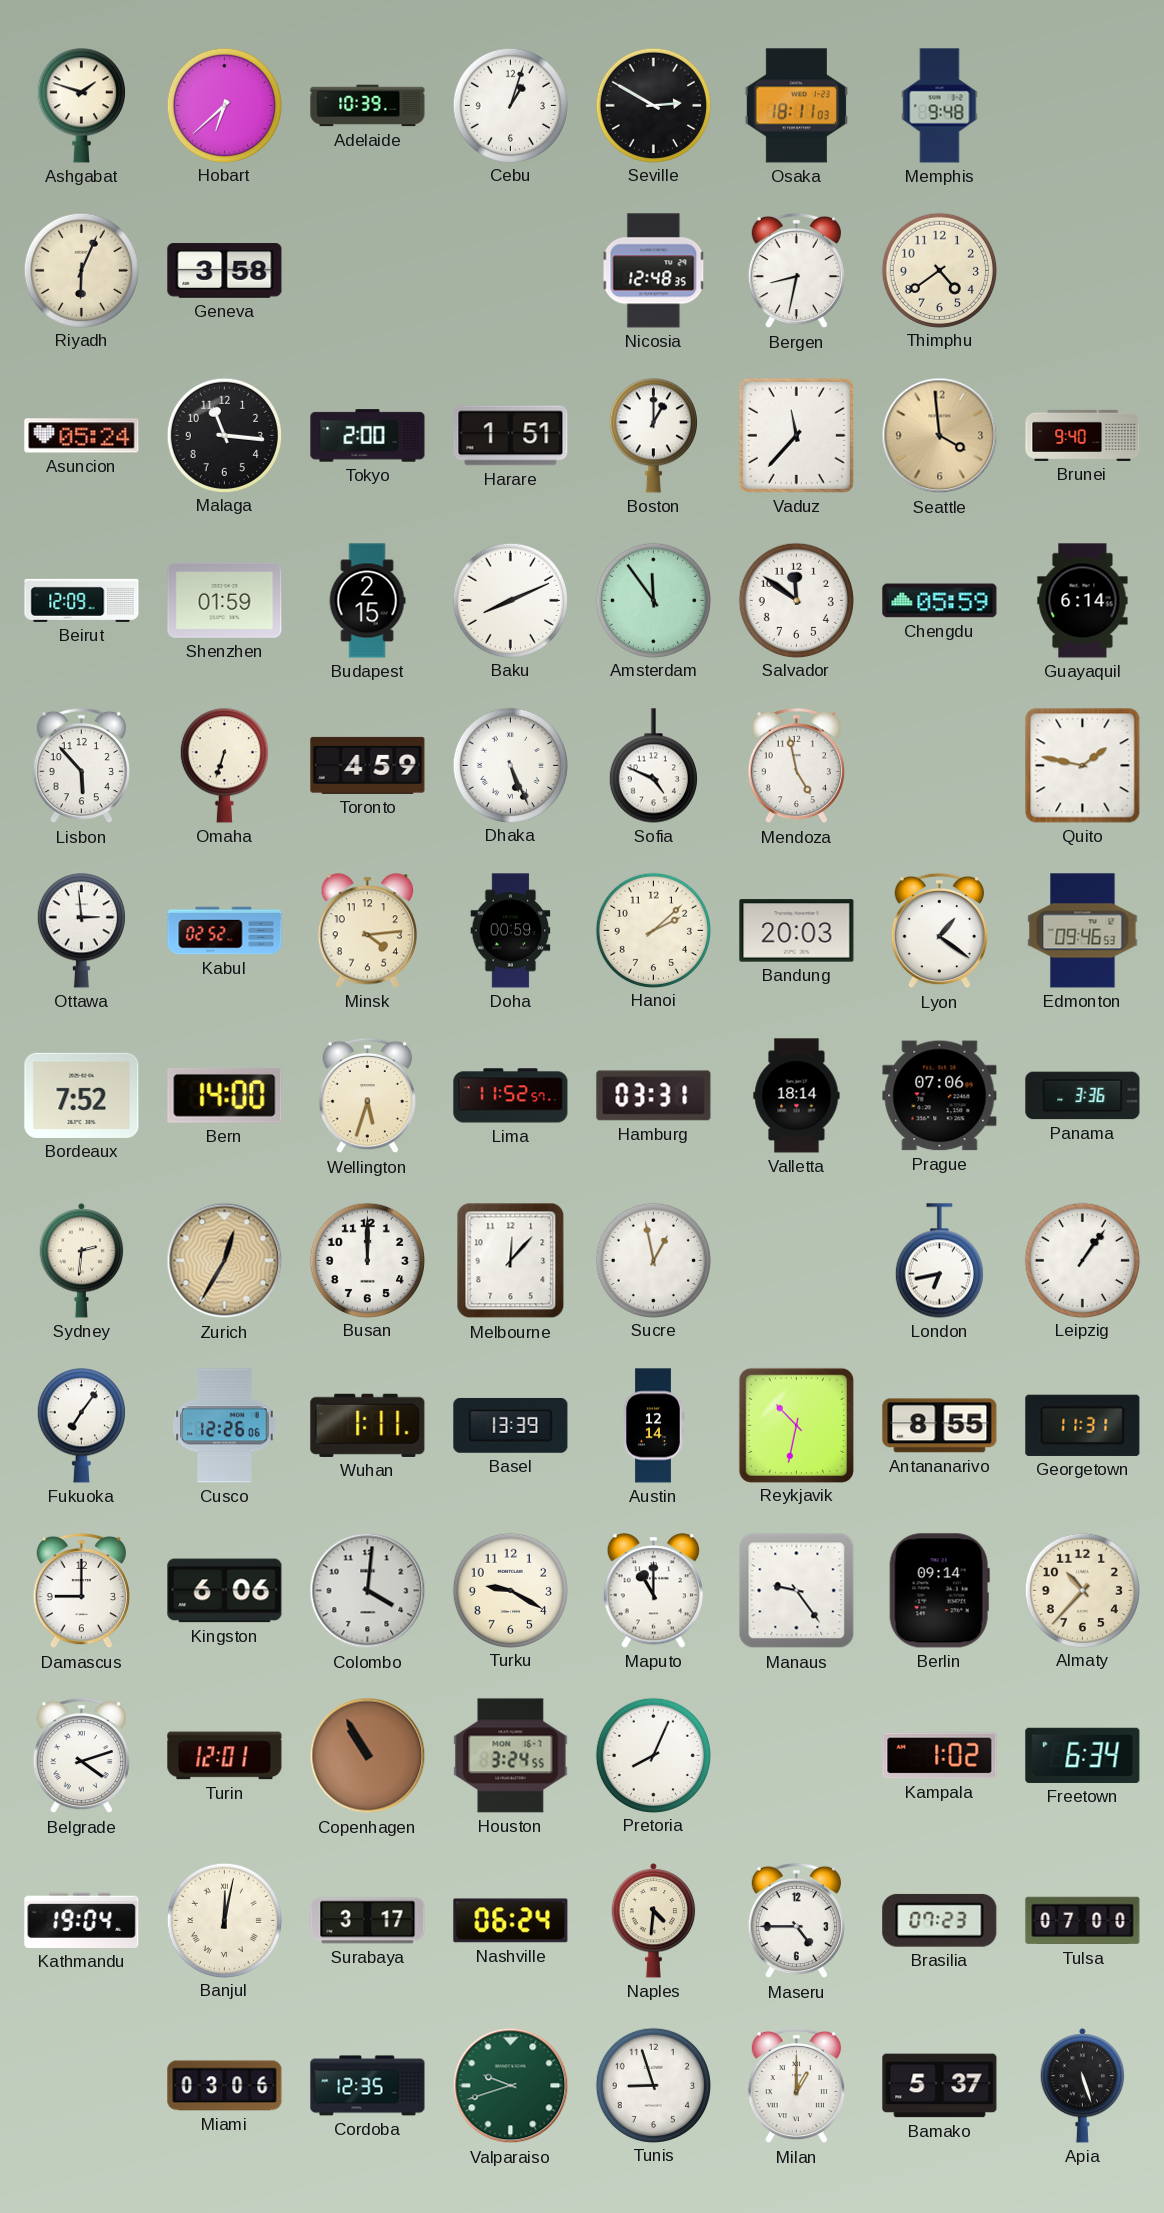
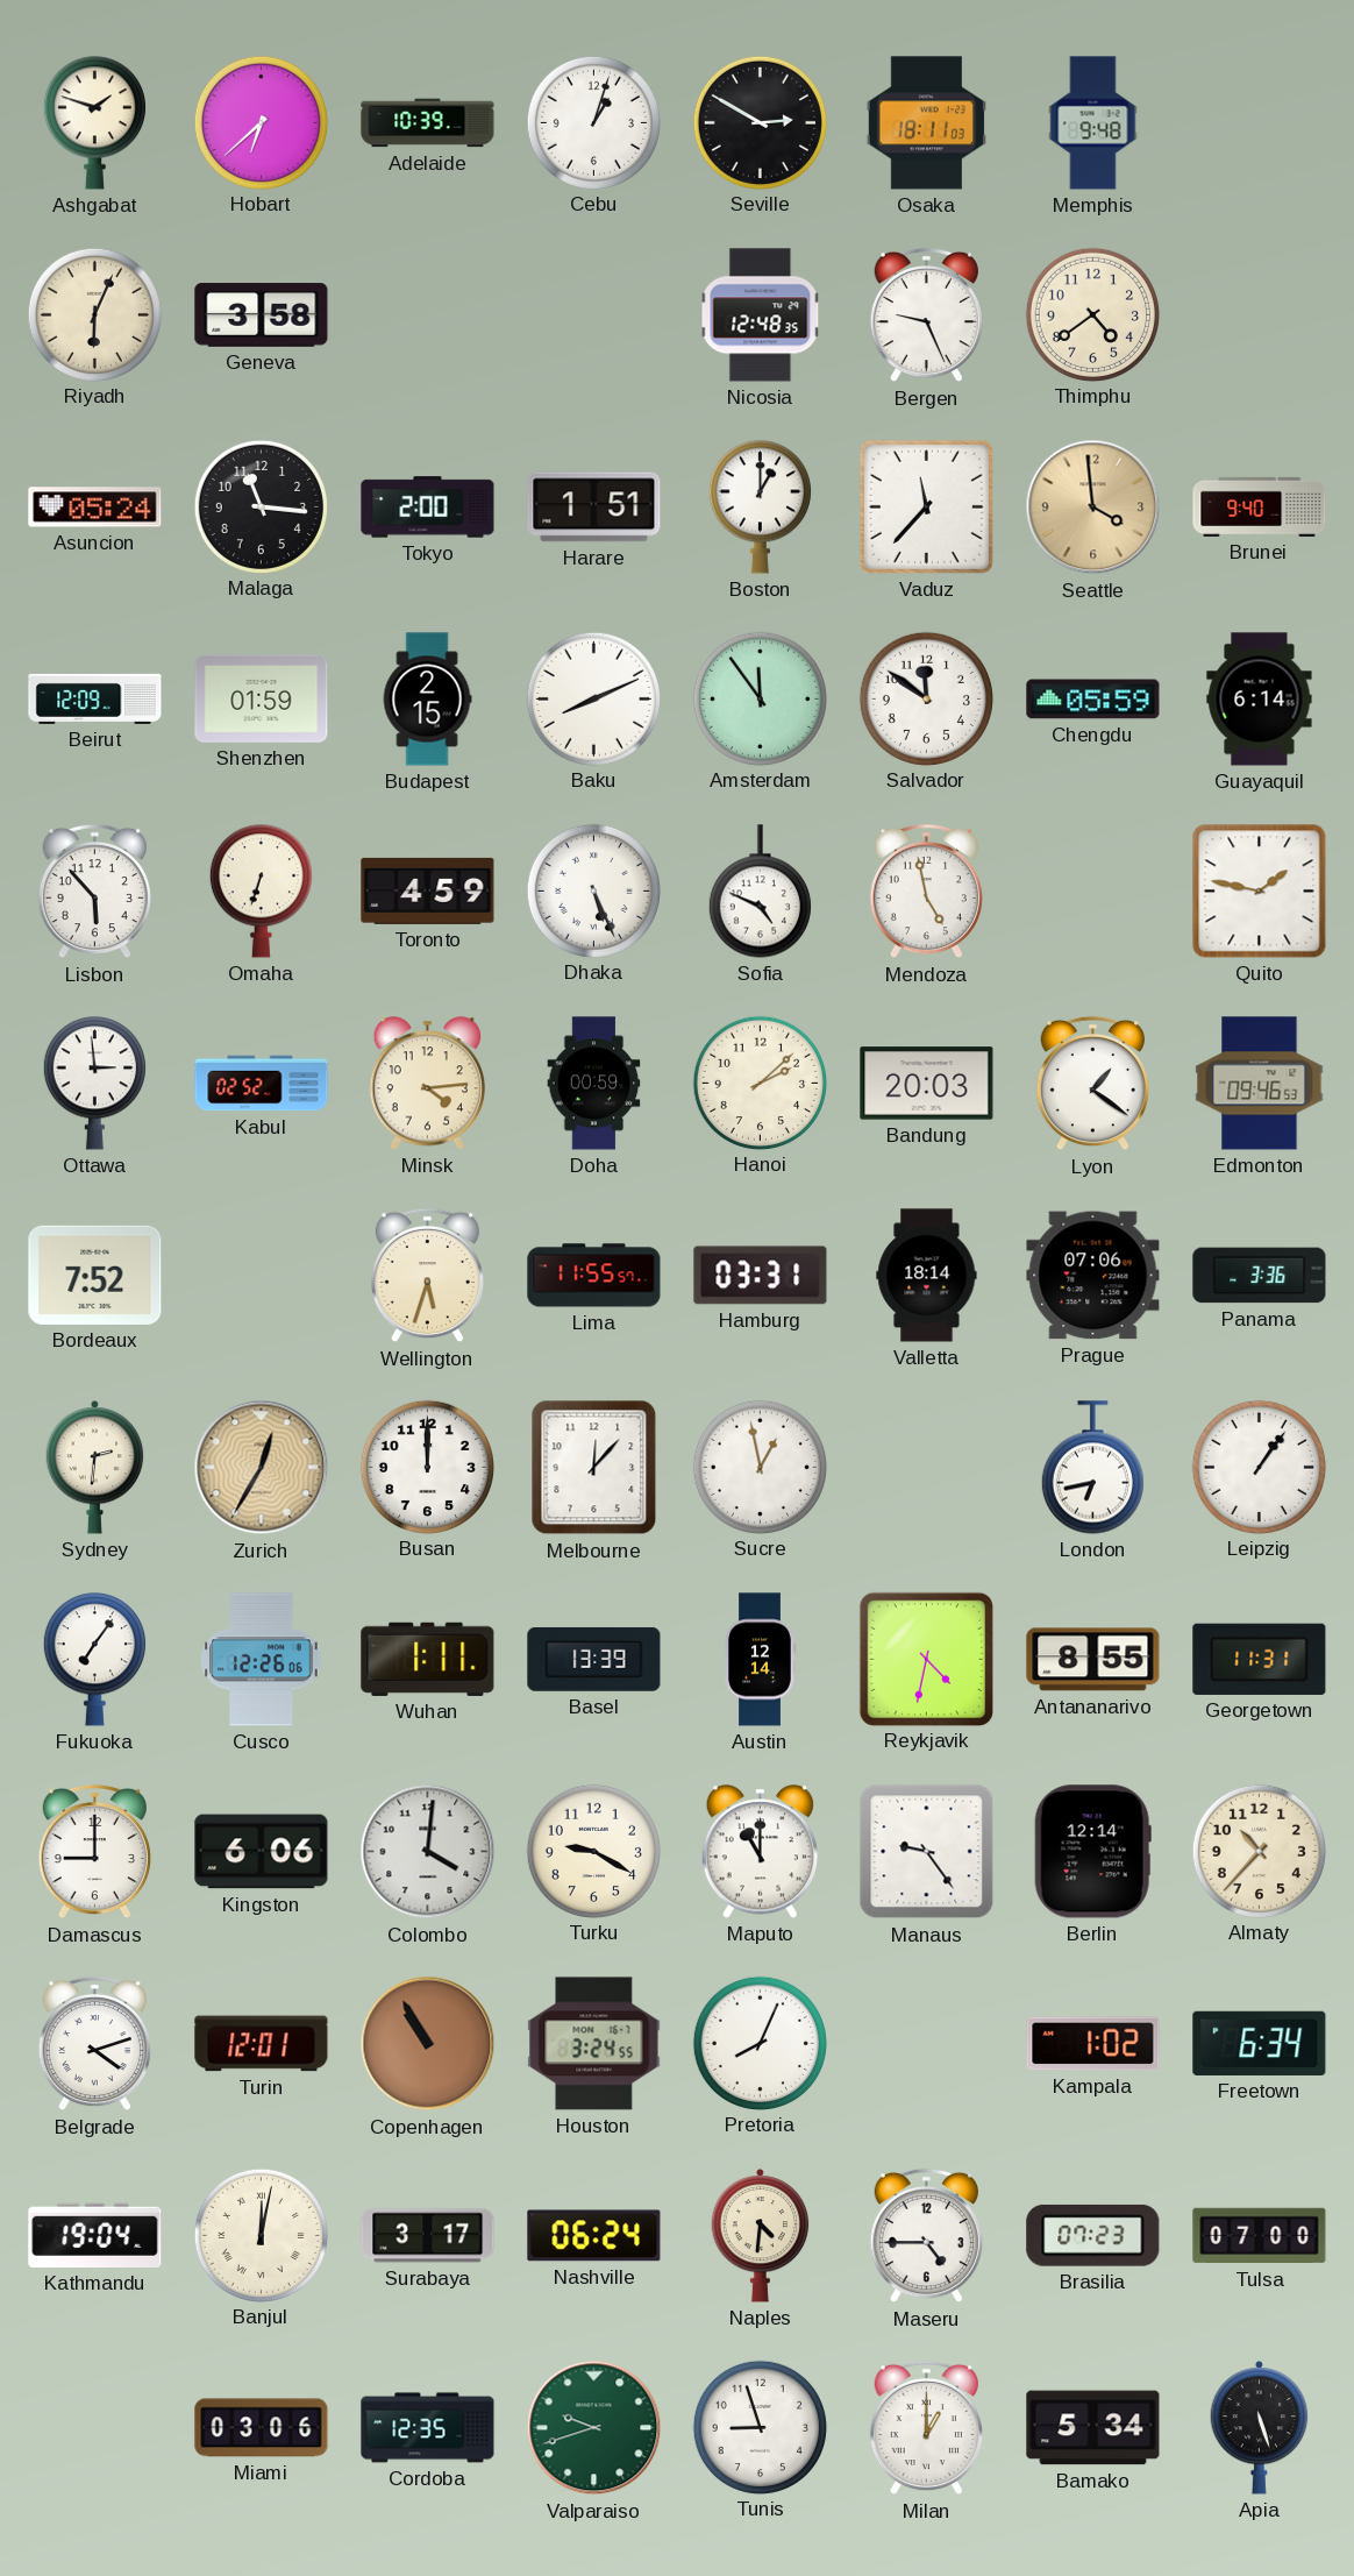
Bergen: 8:32 -> 9:26 (926, 315)
Bern: 14:00 -> none (225, 1095)
Lima: 11:52 -> 11:55 (594, 1276)
Reykjavik: 10:32 -> 4:32 (926, 1659)
Berlin: 09:14 -> 12:14 (1092, 1852)
Bamako: 5:37 -> 5:34 (1093, 2428)
